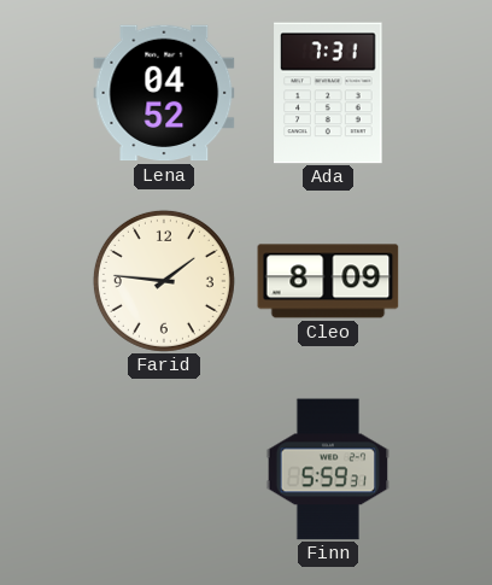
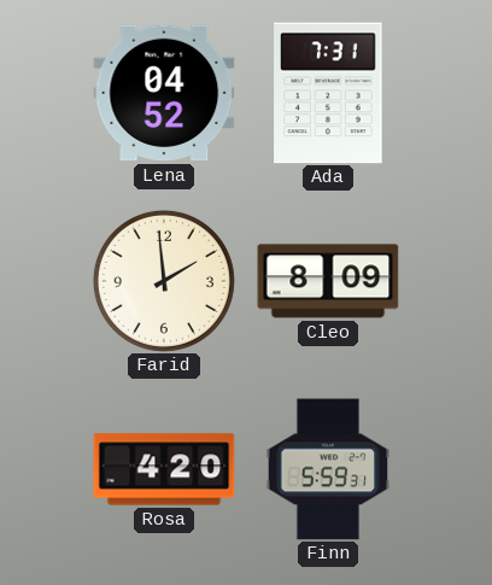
Farid: 1:46 -> 1:59 (164, 281)
Rosa: none -> 4:20 (164, 469)
